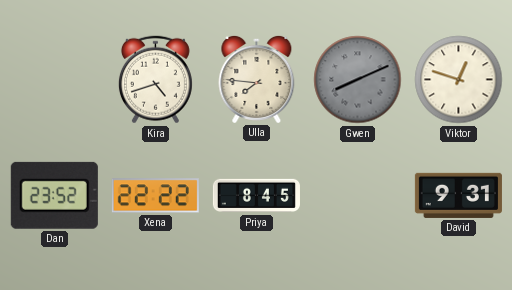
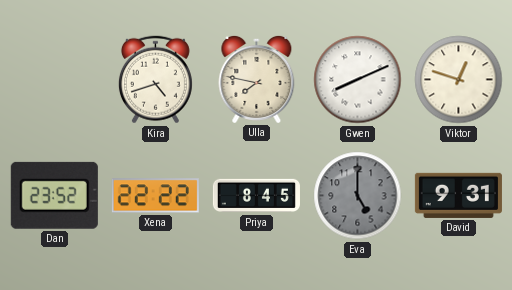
Ulla: 7:46 -> 7:47 (257, 79)
Gwen dial: grey -> white (358, 80)
Eva: none -> 5:00 (358, 196)
